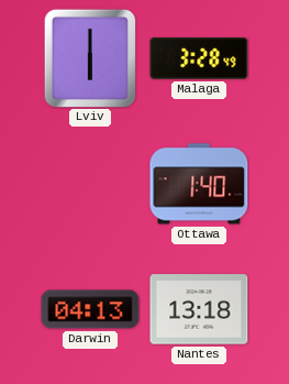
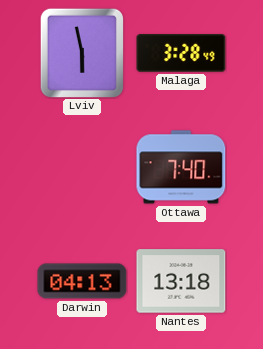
Lviv: 6:00 -> 5:58 (81, 52)
Ottawa: 1:40 -> 7:40 (181, 167)
